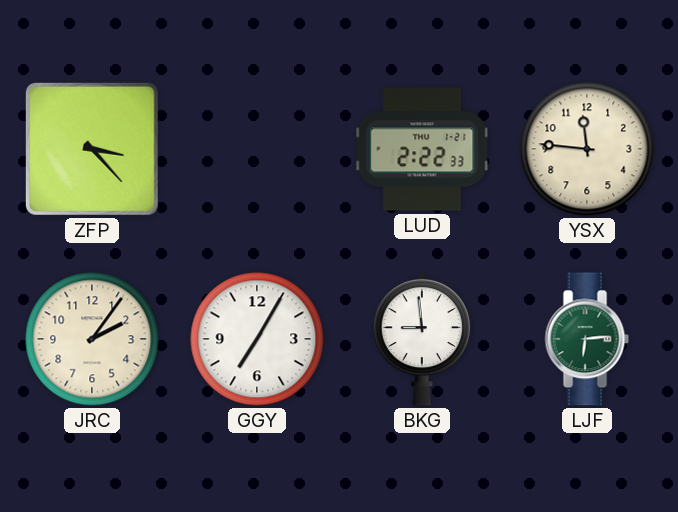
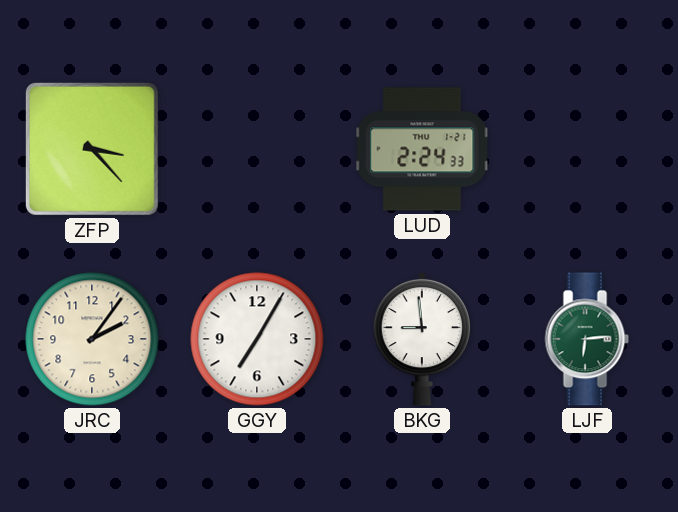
LUD: 2:22 -> 2:24 (422, 149)
YSX: 11:46 -> none (587, 149)
